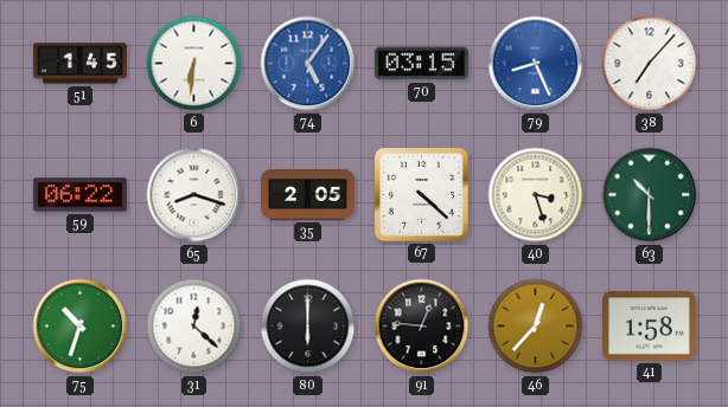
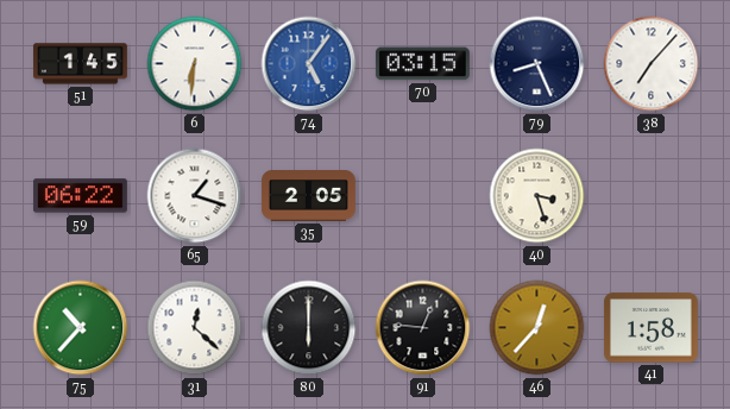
79 dial: blue -> navy (537, 64)
65: 8:18 -> 1:18 (195, 196)
67: 4:22 -> none (421, 194)
63: 10:30 -> none (650, 195)
75: 10:33 -> 10:37 (81, 328)
